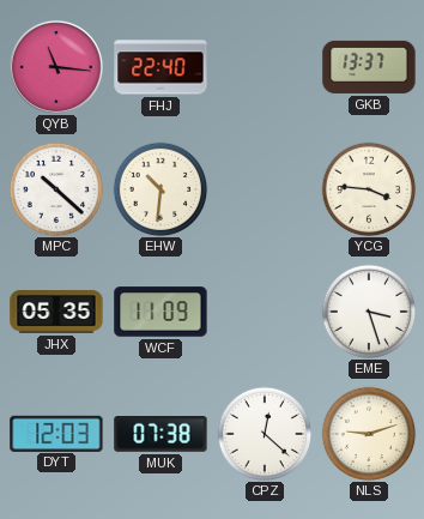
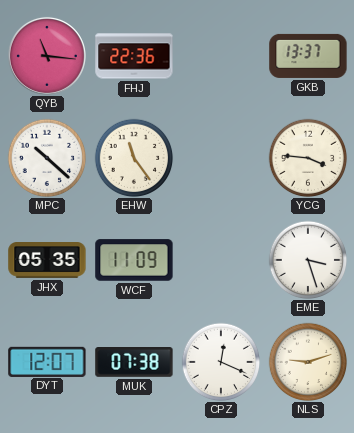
FHJ: 22:40 -> 22:36 (134, 56)
EHW: 10:31 -> 11:24 (134, 158)
DYT: 12:03 -> 12:07 (47, 361)
CPZ: 12:22 -> 12:19 (221, 362)
